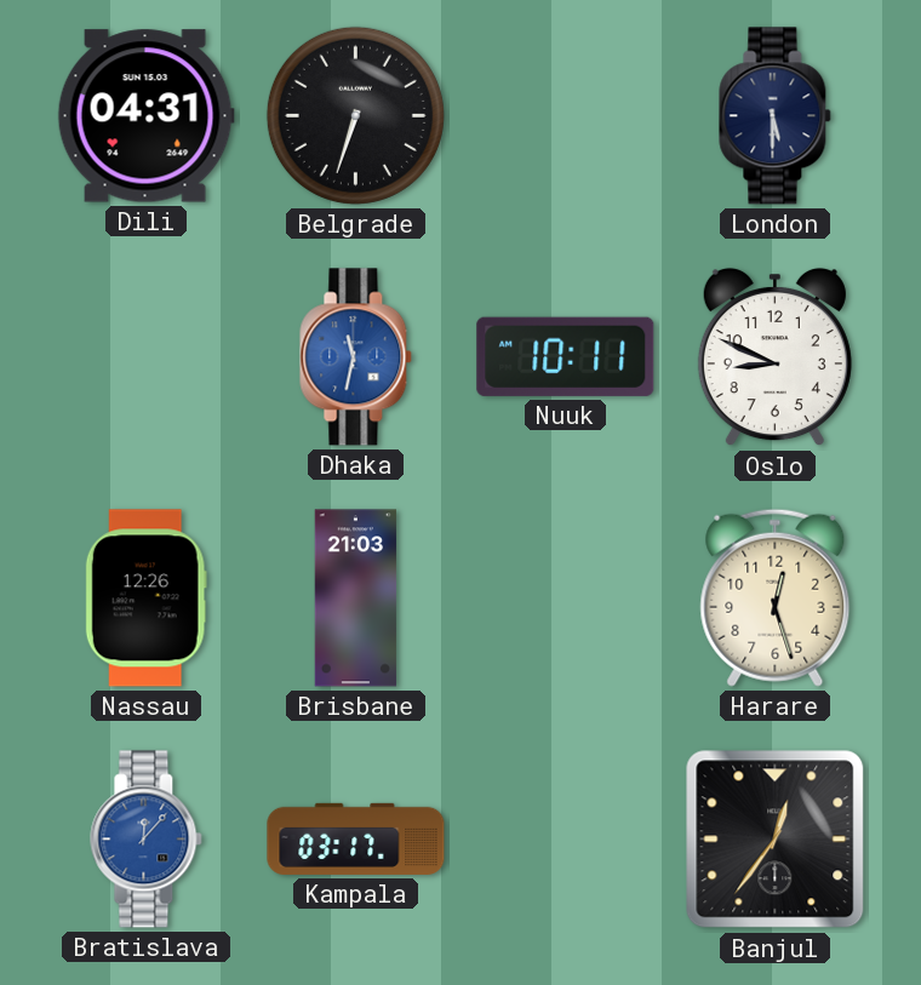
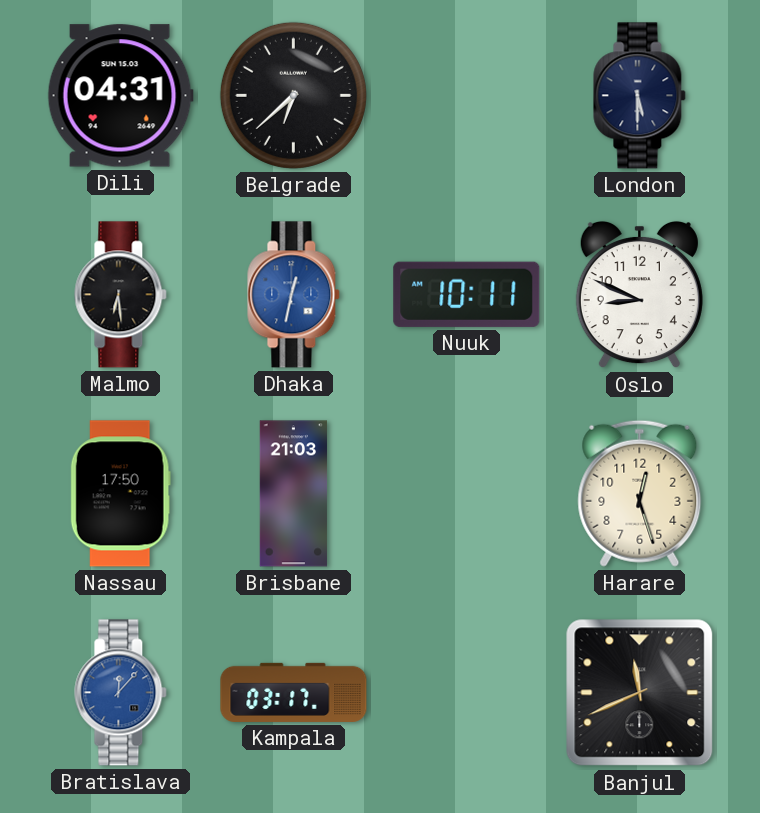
Belgrade: 6:33 -> 6:38 (293, 95)
Malmo: none -> 6:29 (121, 295)
Dhaka: 11:32 -> 12:32 (294, 295)
Nassau: 12:26 -> 17:50 (120, 494)
Banjul: 12:36 -> 11:41 (640, 693)
